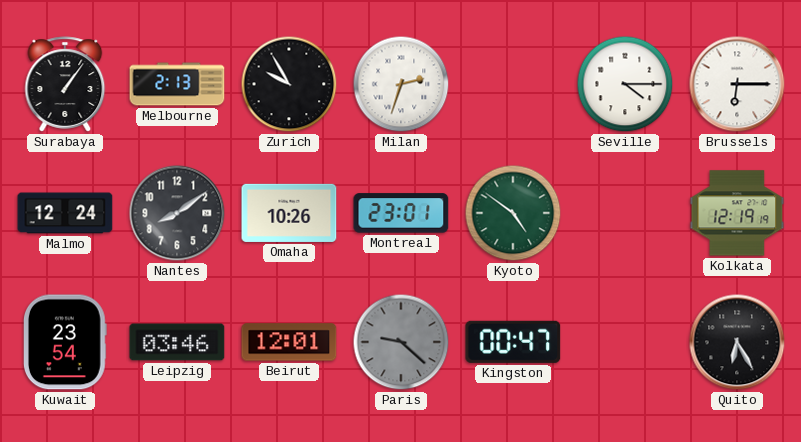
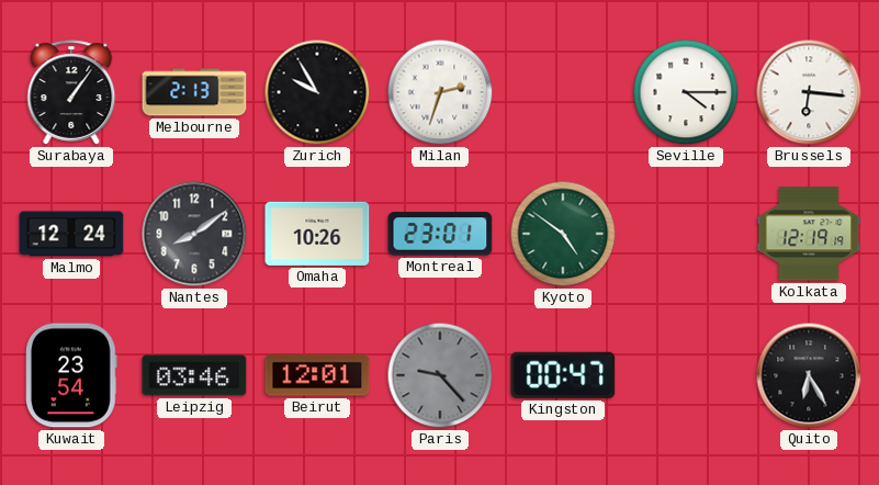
Brussels: 6:15 -> 6:16 (809, 92)
Paris: 9:22 -> 9:23 (440, 375)
